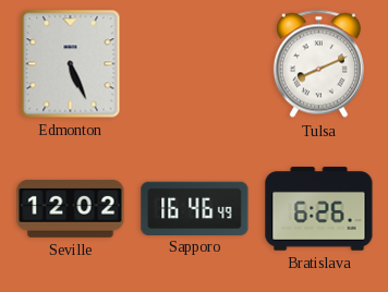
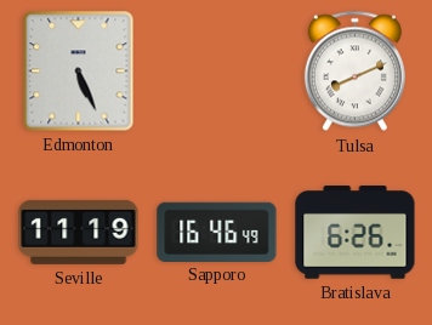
Seville: 12:02 -> 11:19 (79, 232)
